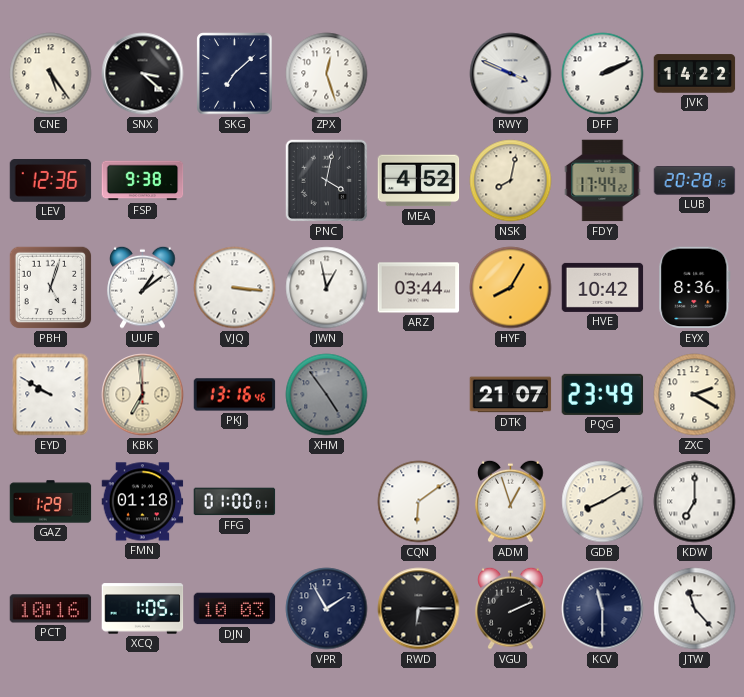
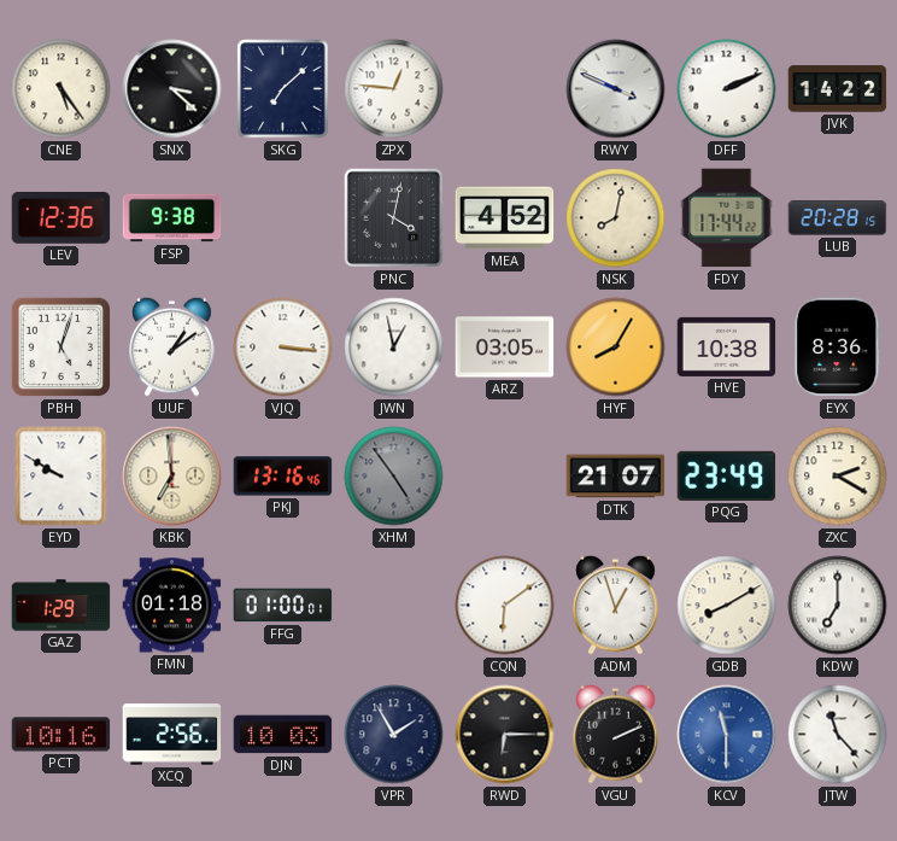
ZPX: 12:27 -> 12:46 (394, 89)
ARZ: 03:44 -> 03:05 (505, 348)
HVE: 10:42 -> 10:38 (727, 346)
XCQ: 1:05 -> 2:56 (172, 735)
KCV dial: navy -> blue (727, 735)
